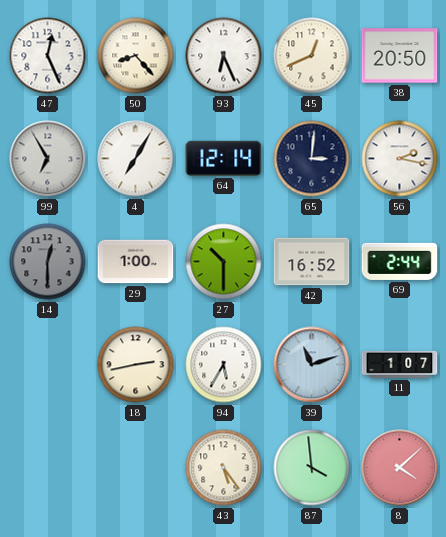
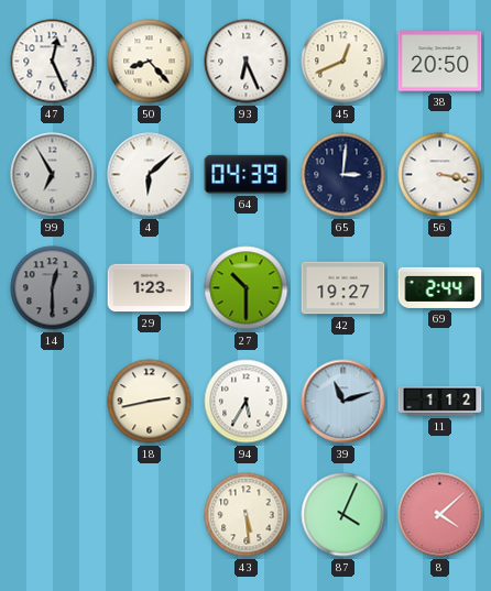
4: 7:05 -> 6:08 (150, 175)
64: 12:14 -> 04:39 (247, 174)
56: 2:17 -> 3:17 (440, 175)
29: 1:00 -> 1:23 (150, 288)
42: 16:52 -> 19:27 (343, 288)
11: 1:07 -> 1:12 (440, 401)
43: 5:24 -> 5:29 (247, 515)
87: 3:59 -> 4:04 (343, 515)
